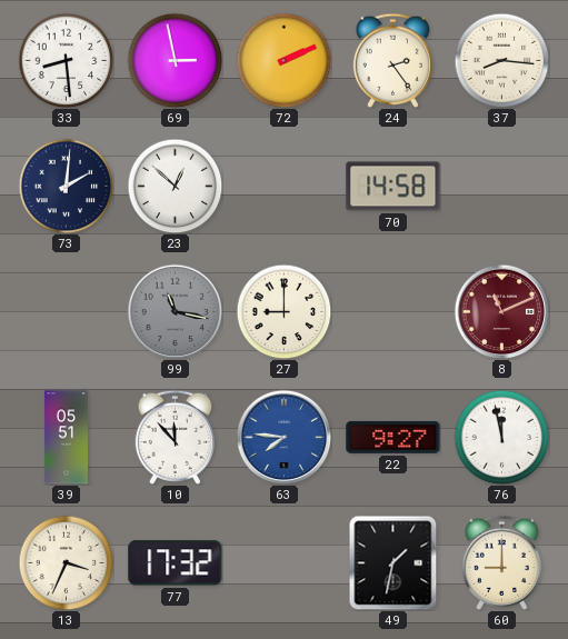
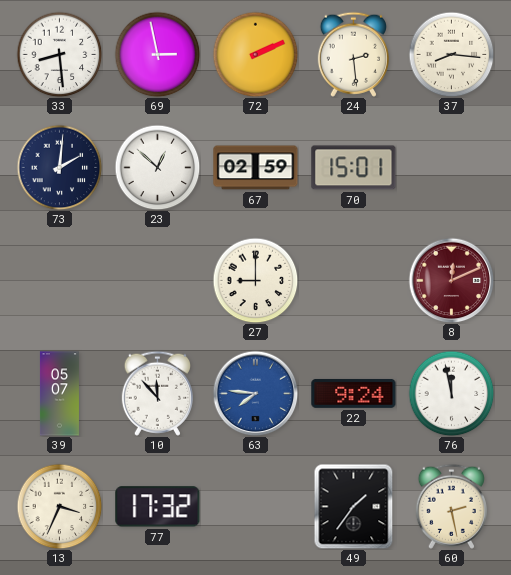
24: 2:24 -> 2:29 (353, 54)
67: none -> 02:59 (256, 168)
70: 14:58 -> 15:01 (354, 168)
99: 11:17 -> none (175, 311)
8: 11:11 -> 12:11 (451, 280)
39: 05:51 -> 05:07 (59, 394)
22: 9:27 -> 9:24 (354, 393)
49: 1:32 -> 1:36 (354, 506)
60: 9:00 -> 2:28 (451, 506)
